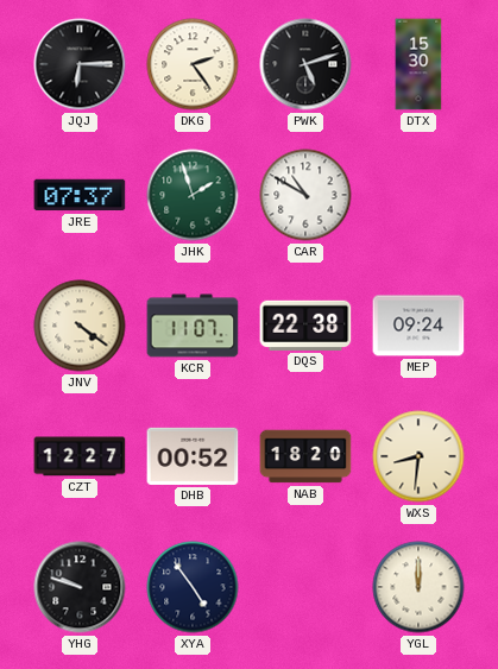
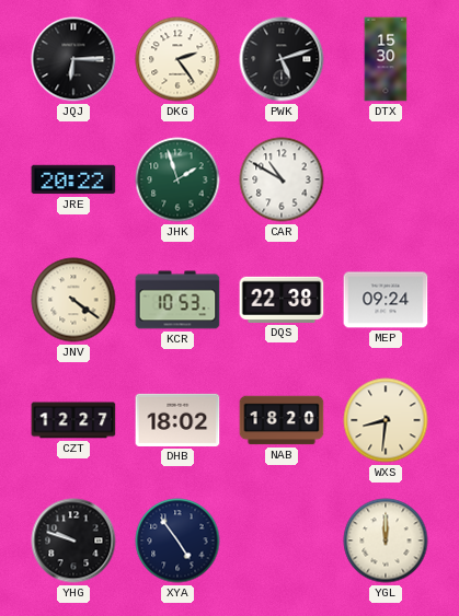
JRE: 07:37 -> 20:22 (73, 179)
KCR: 11:07 -> 10:53 (177, 300)
DHB: 00:52 -> 18:02 (177, 420)
